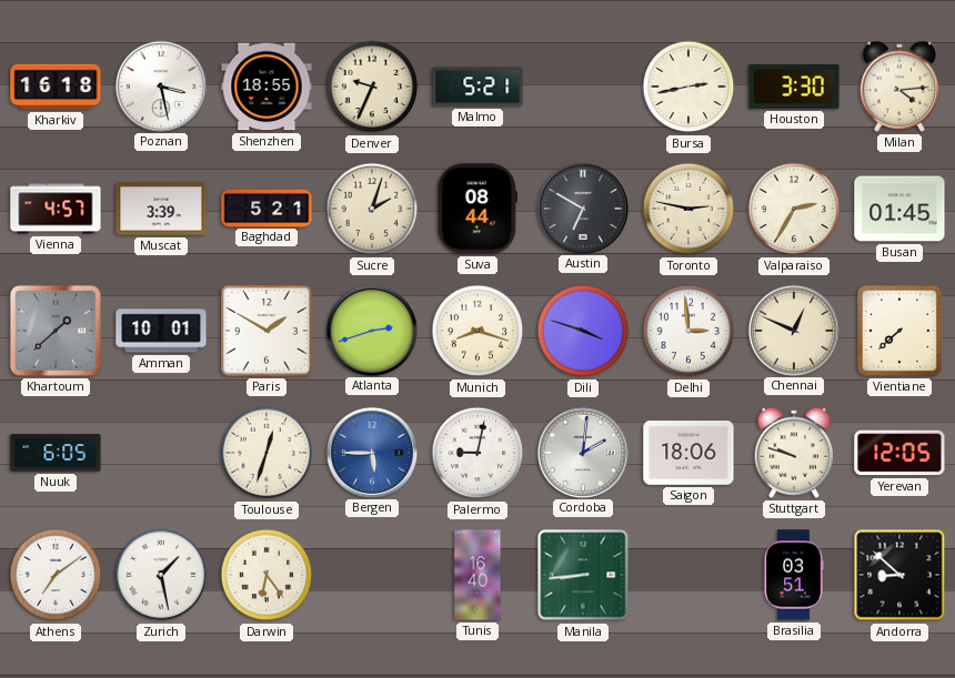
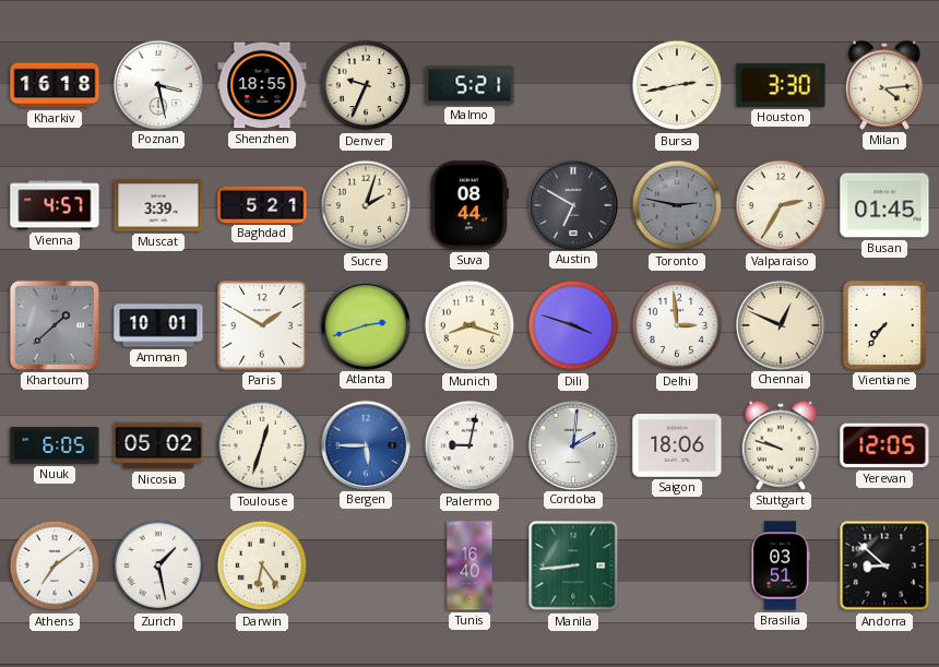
Toronto dial: cream -> grey (677, 205)
Vientiane: 7:38 -> 7:36 (884, 325)
Nicosia: none -> 05:02 (158, 445)
